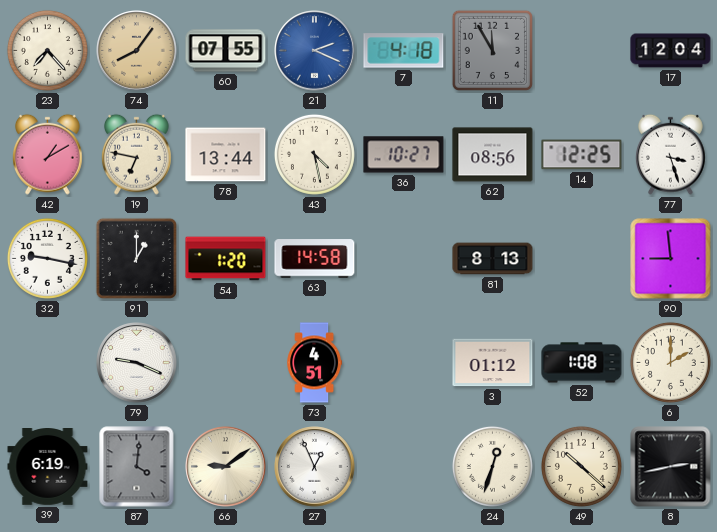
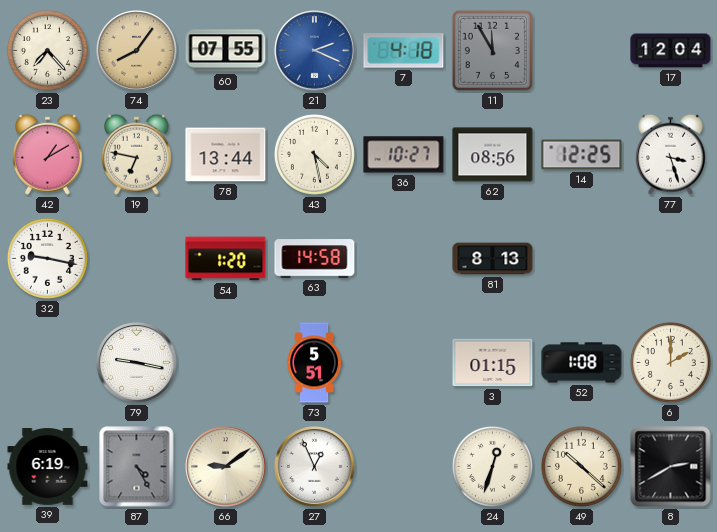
91: 1:00 -> none (136, 258)
90: 8:59 -> none (671, 259)
79: 9:19 -> 9:17 (137, 363)
73: 4:51 -> 5:51 (315, 363)
3: 01:12 -> 01:15 (493, 363)
87: 4:01 -> 4:25 (137, 467)
8: 2:43 -> 2:40 (671, 467)
